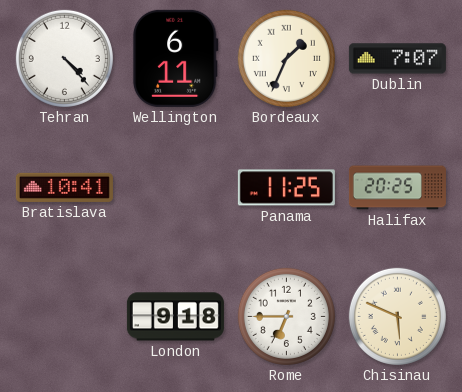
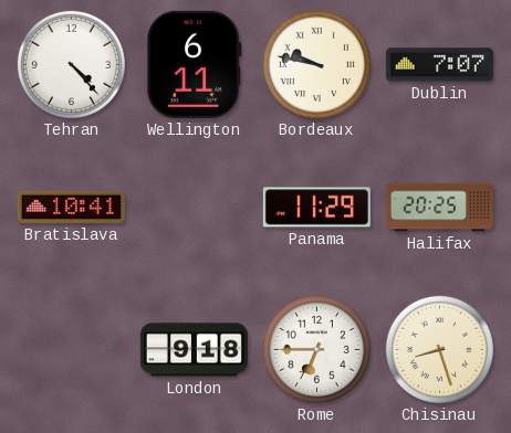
Bordeaux: 1:34 -> 9:47 (316, 64)
Panama: 11:25 -> 11:29 (316, 208)
Chisinau: 5:49 -> 8:27 (439, 349)
